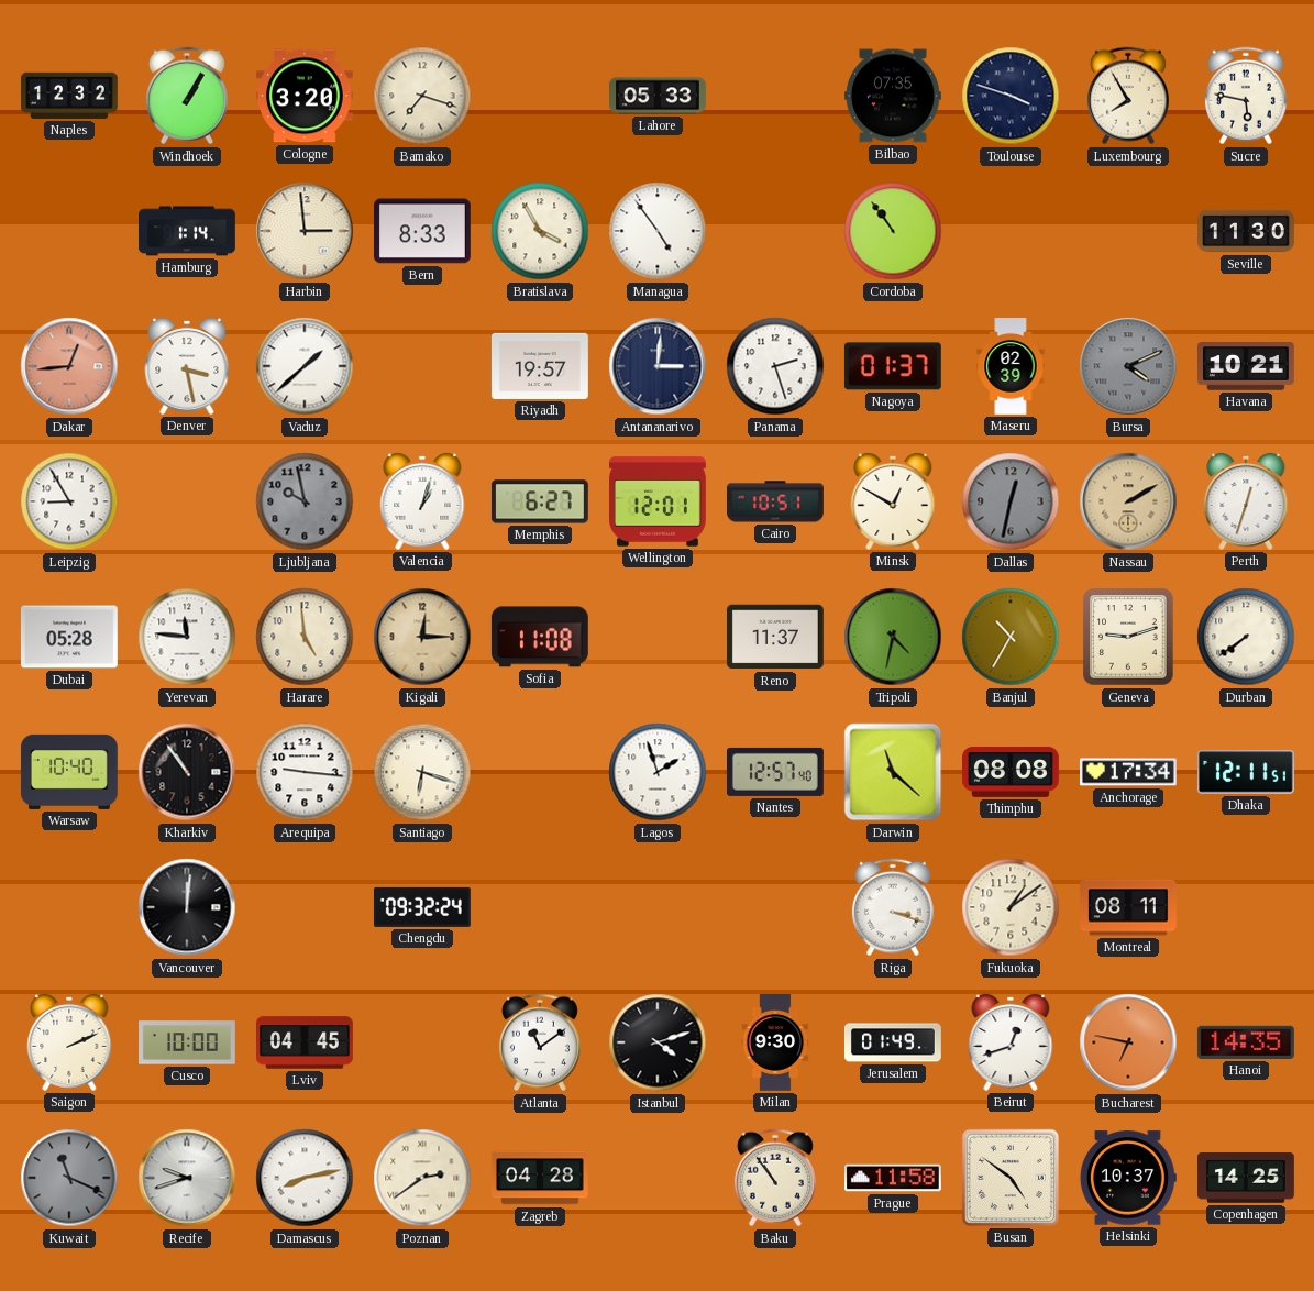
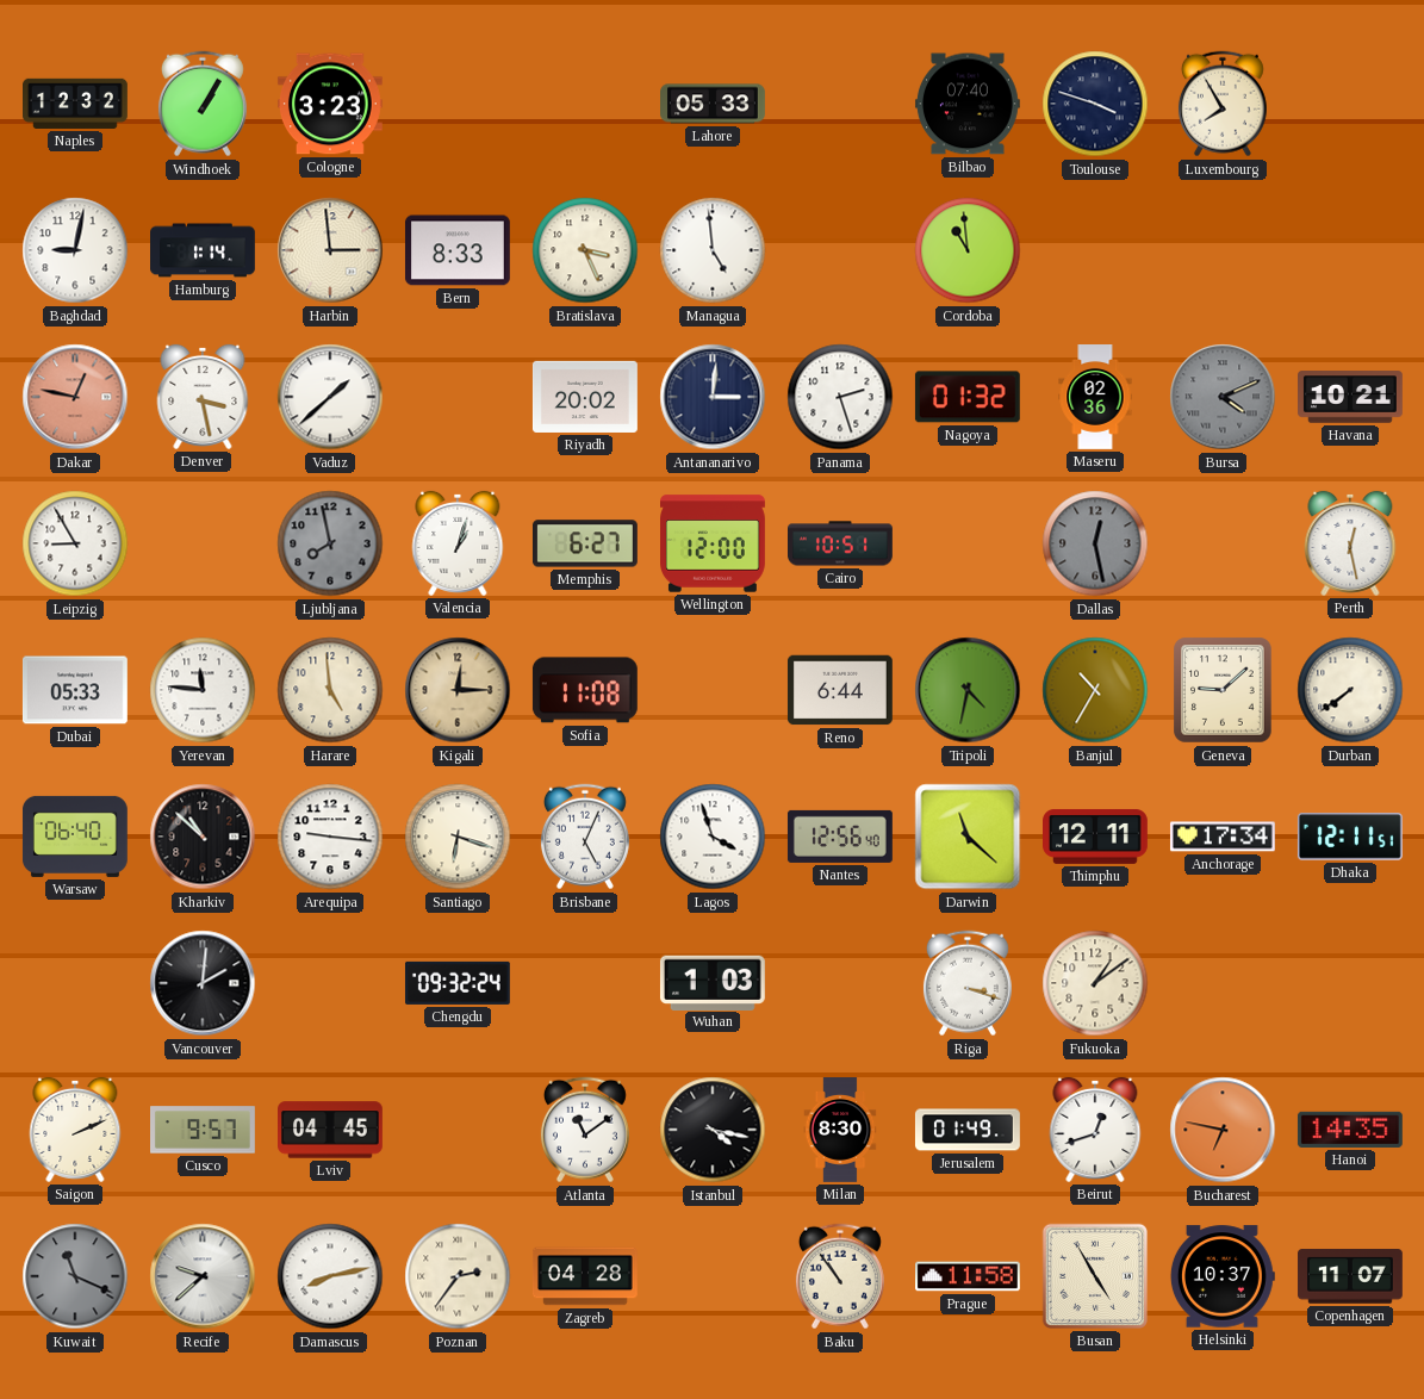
Cologne: 3:20 -> 3:23 (330, 104)
Bamako: 7:18 -> none (422, 96)
Bilbao: 07:35 -> 07:40 (968, 104)
Sucre: 5:47 -> none (1246, 96)
Baghdad: none -> 9:02 (75, 250)
Bratislava: 3:55 -> 3:26 (585, 250)
Managua: 4:54 -> 4:59 (713, 250)
Cordoba: 10:54 -> 10:59 (968, 250)
Seville: 11:30 -> none (1247, 231)
Dakar: 12:44 -> 12:47 (75, 397)
Riyadh: 19:57 -> 20:02 (585, 397)
Nagoya: 01:37 -> 01:32 (968, 397)
Maseru: 02:39 -> 02:36 (1095, 398)
Ljubljana: 9:58 -> 7:58 (330, 543)
Wellington: 12:01 -> 12:00 (714, 543)
Minsk: 12:50 -> none (893, 501)
Dallas: 12:32 -> 12:28 (1095, 543)
Nassau: 2:10 -> none (1128, 501)
Perth: 12:33 -> 12:28 (1350, 543)
Dubai: 05:28 -> 05:33 (75, 690)
Reno: 11:37 -> 6:44 (840, 690)
Geneva: 9:12 -> 9:08 (1223, 690)
Warsaw: 10:40 -> 06:40 (75, 837)
Kharkiv: 10:54 -> 10:52 (203, 837)
Brisbane: none -> 5:04 (585, 837)
Lagos: 1:57 -> 3:57 (713, 837)
Nantes: 12:57 -> 12:56 (840, 837)
Thimphu: 08:08 -> 12:11 (1096, 837)
Vancouver: 12:01 -> 2:01 (203, 983)
Wuhan: none -> 1:03 (713, 982)
Montreal: 08:11 -> none (1129, 907)
Cusco: 10:00 -> 9:57 (204, 1130)
Istanbul: 4:12 -> 4:17 (713, 1130)
Milan: 9:30 -> 8:30 (840, 1131)
Recife: 9:42 -> 9:38 (203, 1276)
Poznan: 2:39 -> 2:36 (458, 1276)
Busan: 4:51 -> 4:55 (1095, 1276)
Copenhagen: 14:25 -> 11:07 (1351, 1276)
